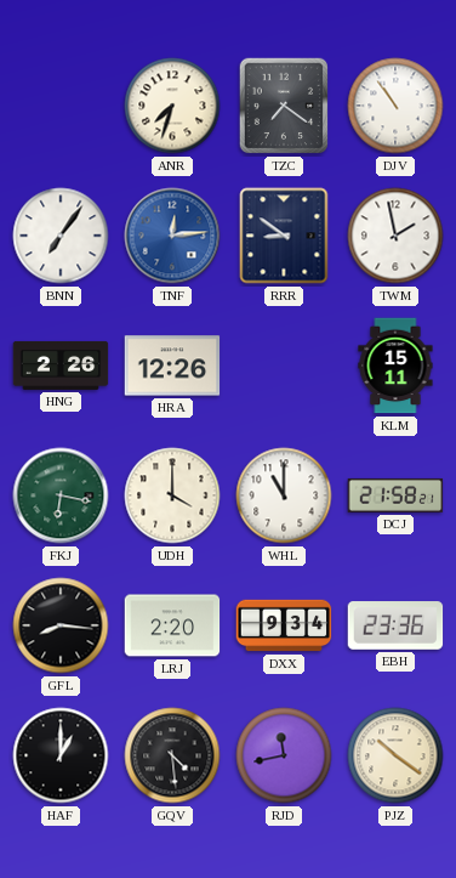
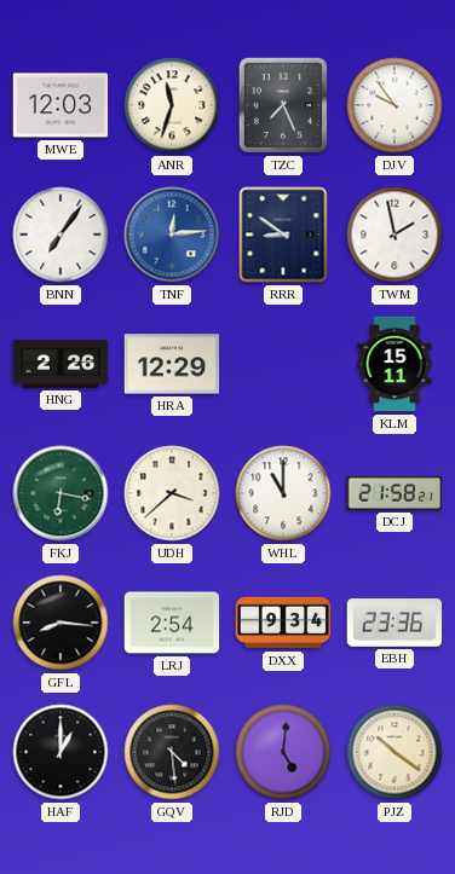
MWE: none -> 12:03 (61, 105)
ANR: 7:33 -> 11:33 (172, 105)
TZC: 7:21 -> 7:26 (283, 105)
DJV: 10:54 -> 9:54 (394, 105)
HRA: 12:26 -> 12:29 (172, 364)
UDH: 4:00 -> 3:38 (172, 493)
LRJ: 2:20 -> 2:54 (172, 623)
RJD: 11:43 -> 5:01 (283, 752)
